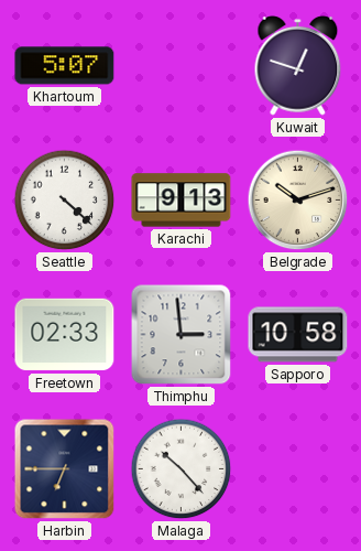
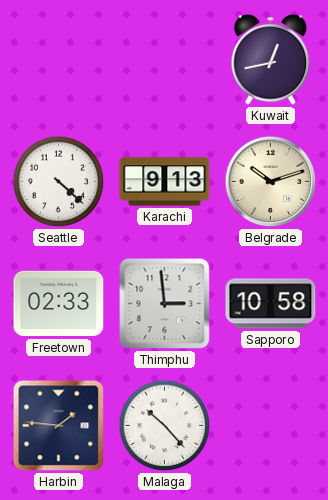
Khartoum: 5:07 -> none (65, 66)
Kuwait: 12:48 -> 12:43 (271, 59)
Harbin: 6:45 -> 1:46 (59, 426)
